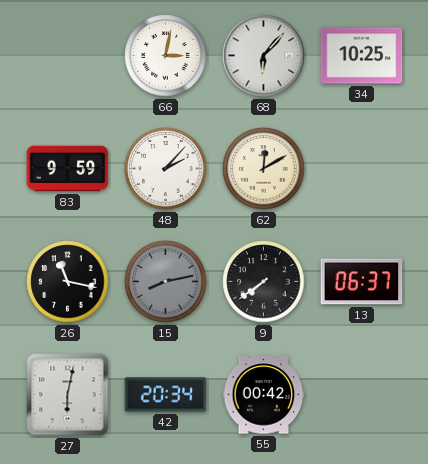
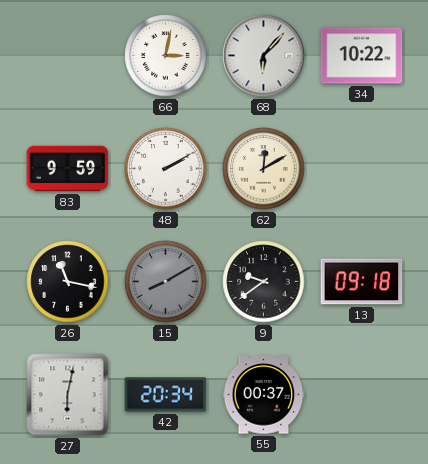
34: 10:25 -> 10:22 (362, 56)
48: 2:07 -> 2:10 (166, 169)
15: 8:13 -> 8:10 (166, 282)
9: 7:39 -> 9:39 (264, 282)
13: 06:37 -> 09:18 (362, 282)
55: 00:42 -> 00:37 (264, 395)
